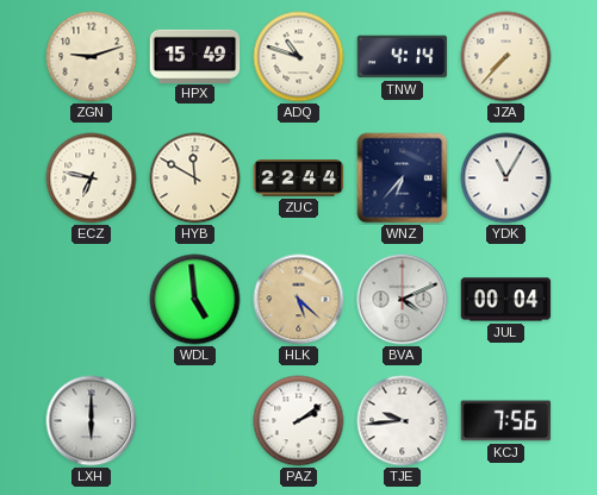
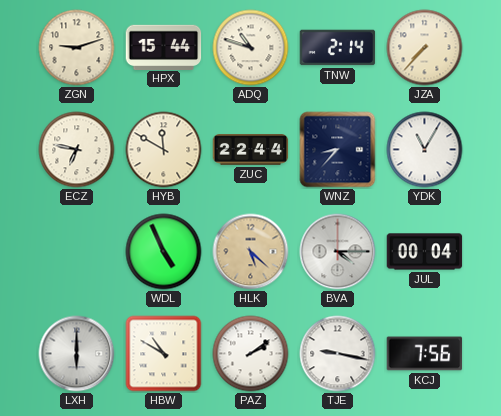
HPX: 15:49 -> 15:44 (164, 47)
TNW: 4:14 -> 2:14 (338, 48)
WNZ: 6:37 -> 8:37 (338, 150)
WDL: 4:59 -> 4:56 (164, 252)
BVA: 4:11 -> 4:15 (338, 252)
HBW: none -> 10:50 (164, 354)
TJE: 9:44 -> 9:17 (338, 354)
